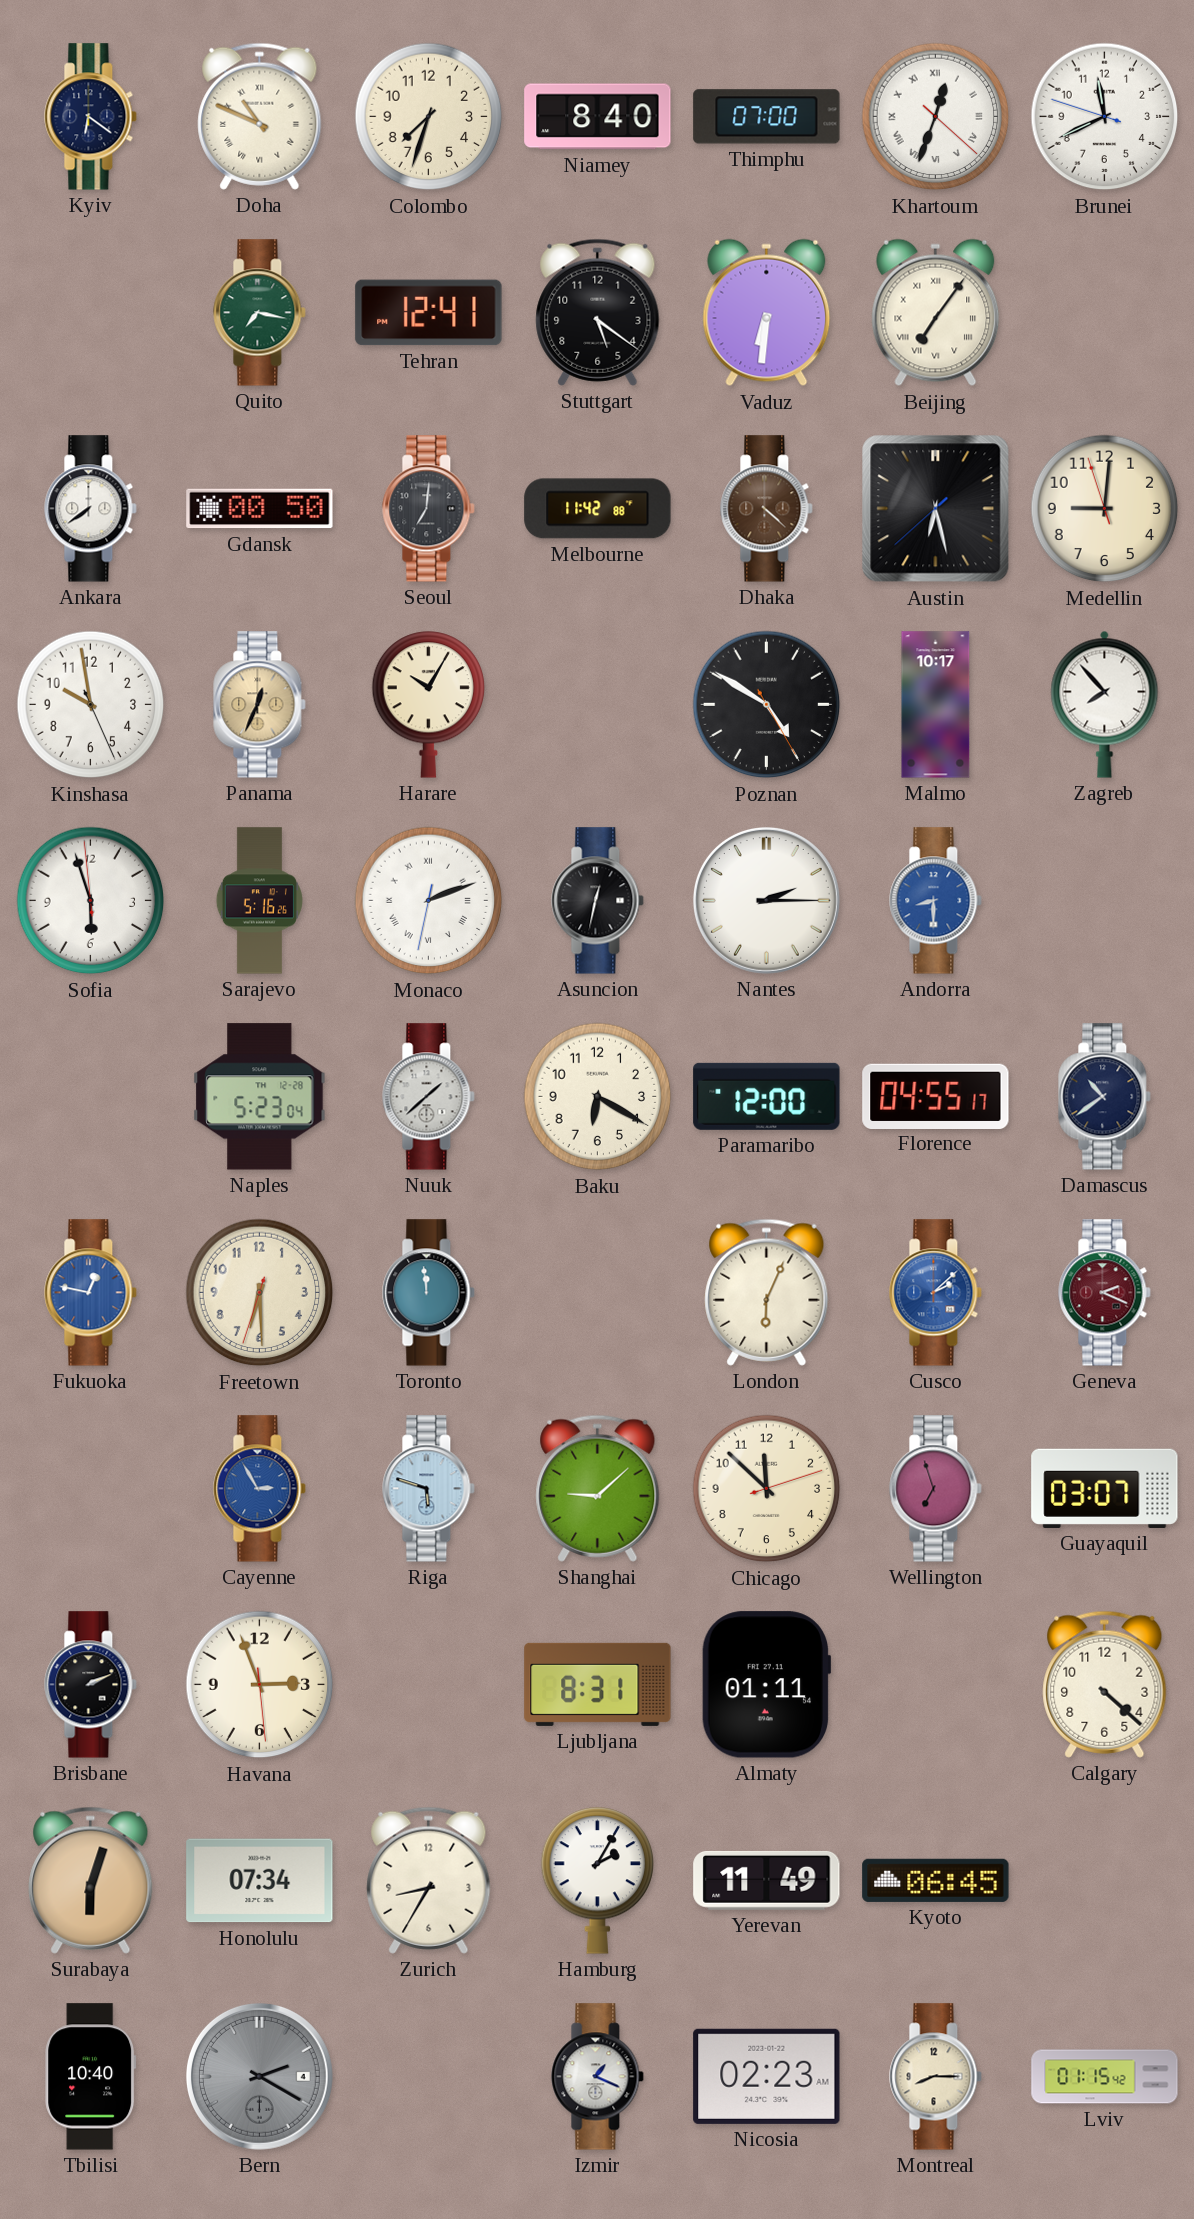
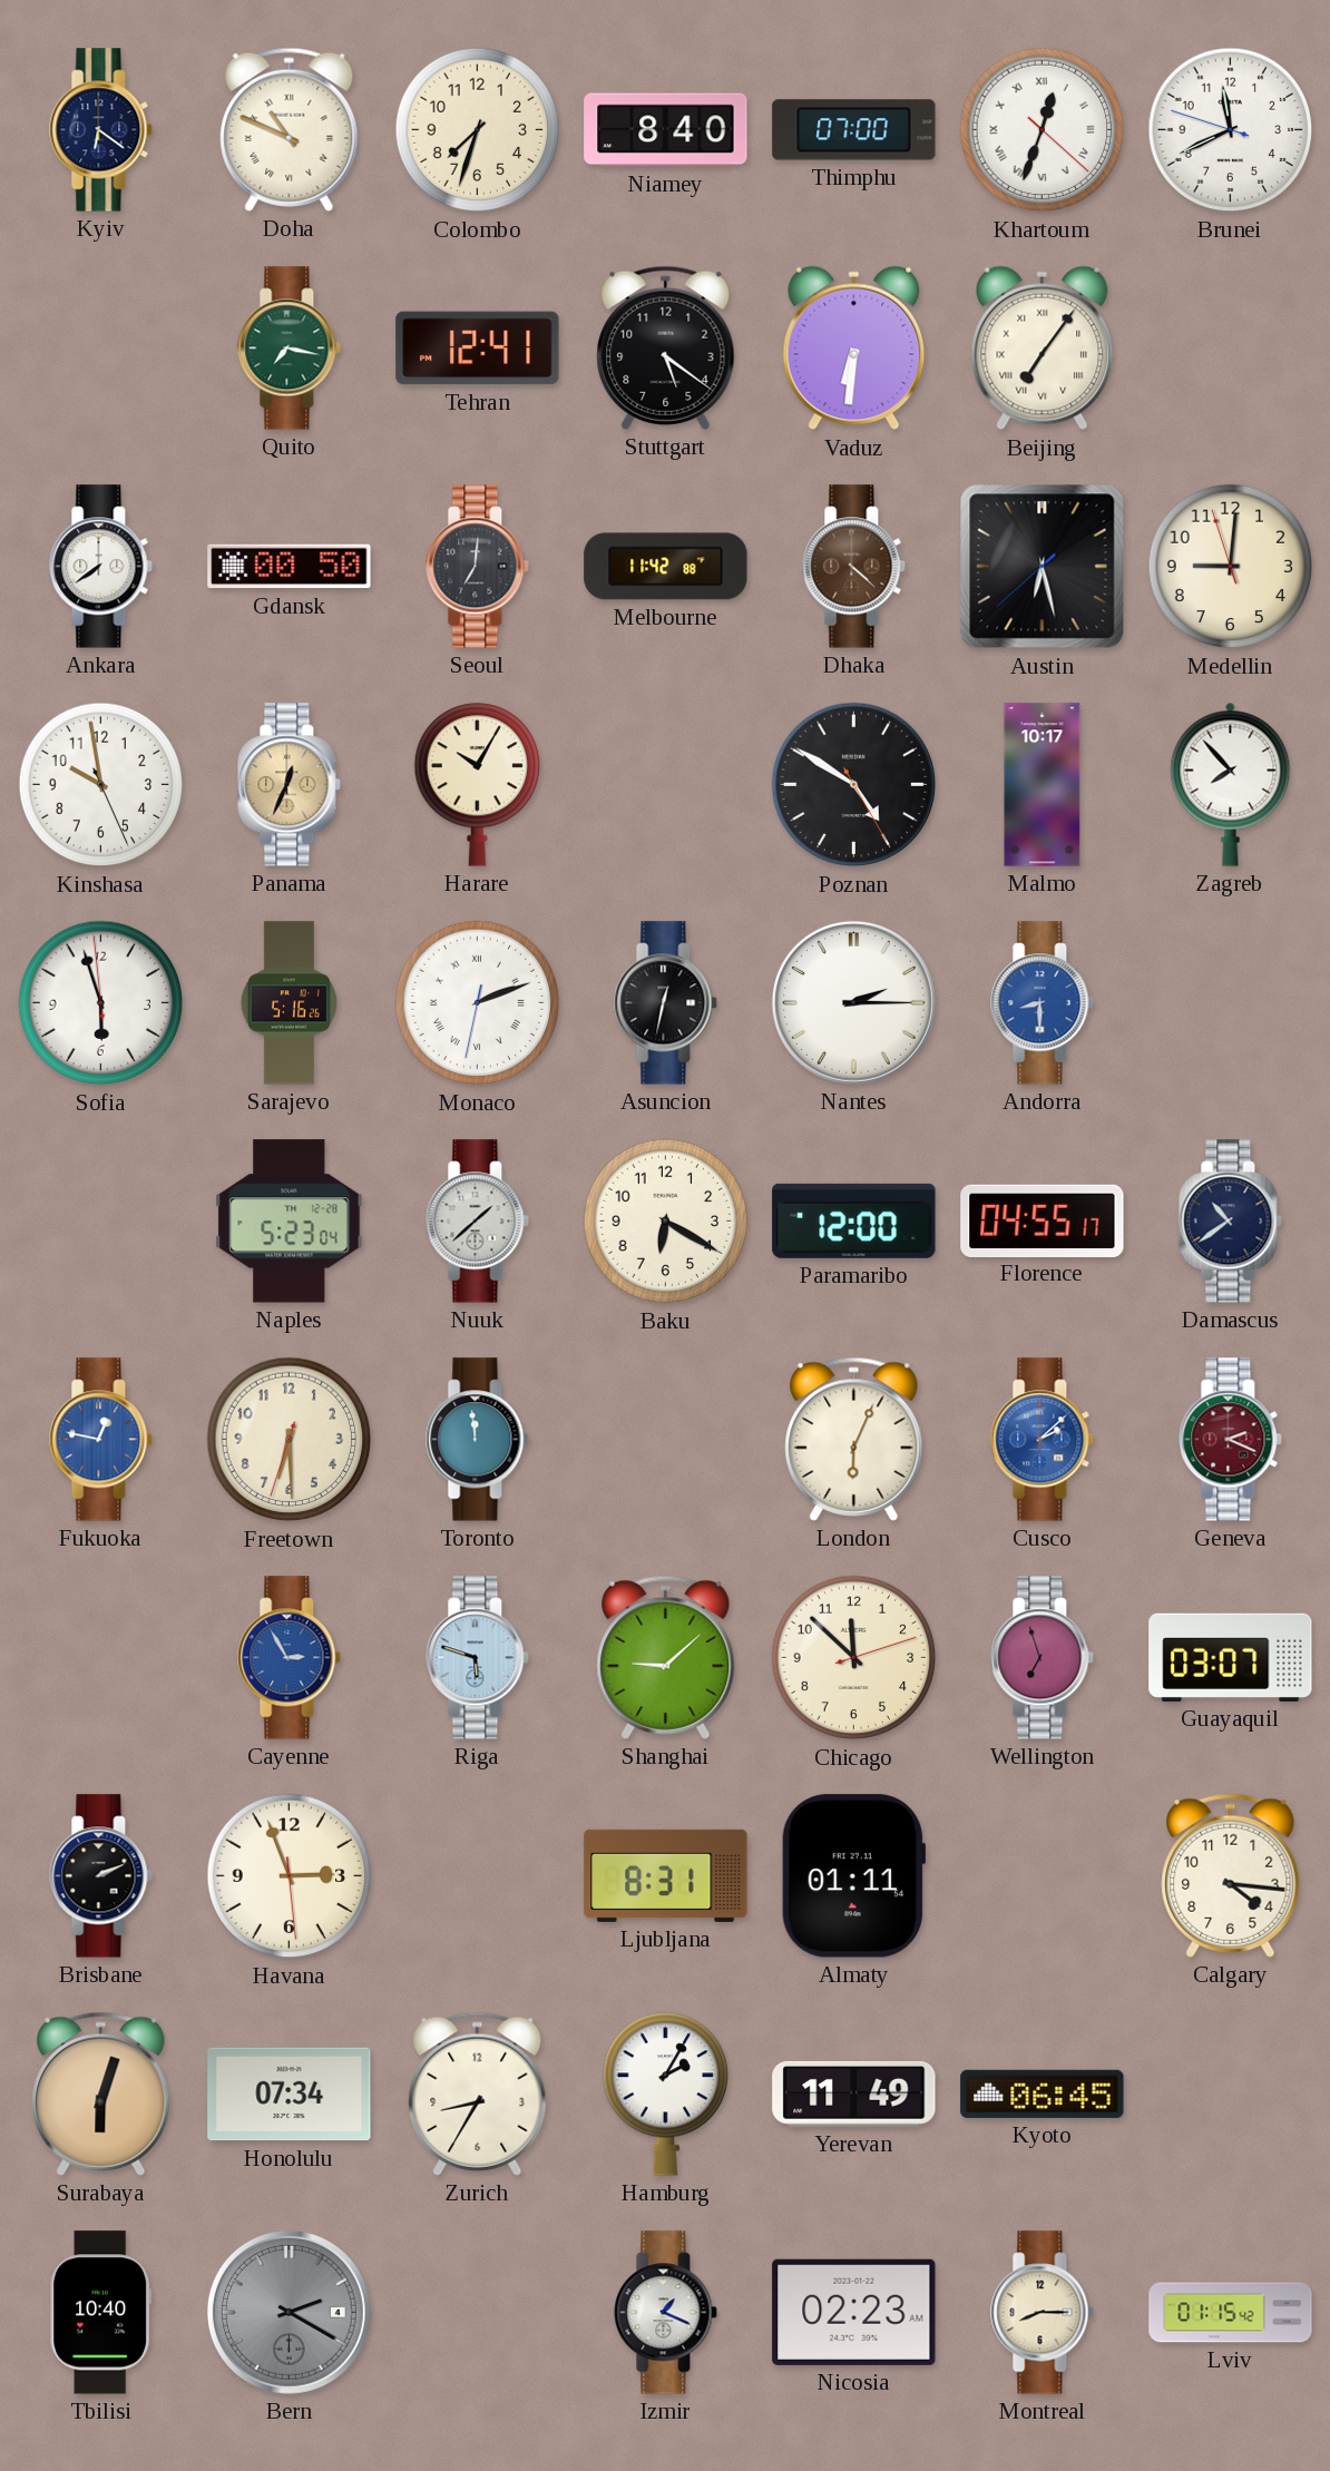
Calgary: 4:22 -> 4:16 (1231, 1875)
